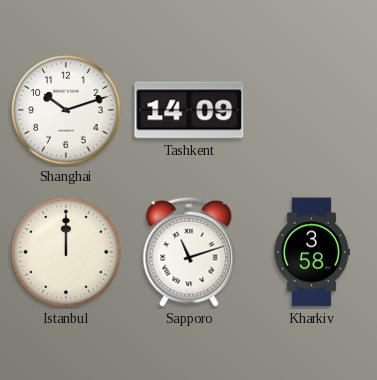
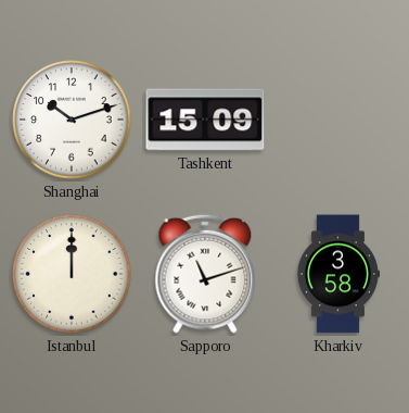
Tashkent: 14:09 -> 15:09 (205, 120)
